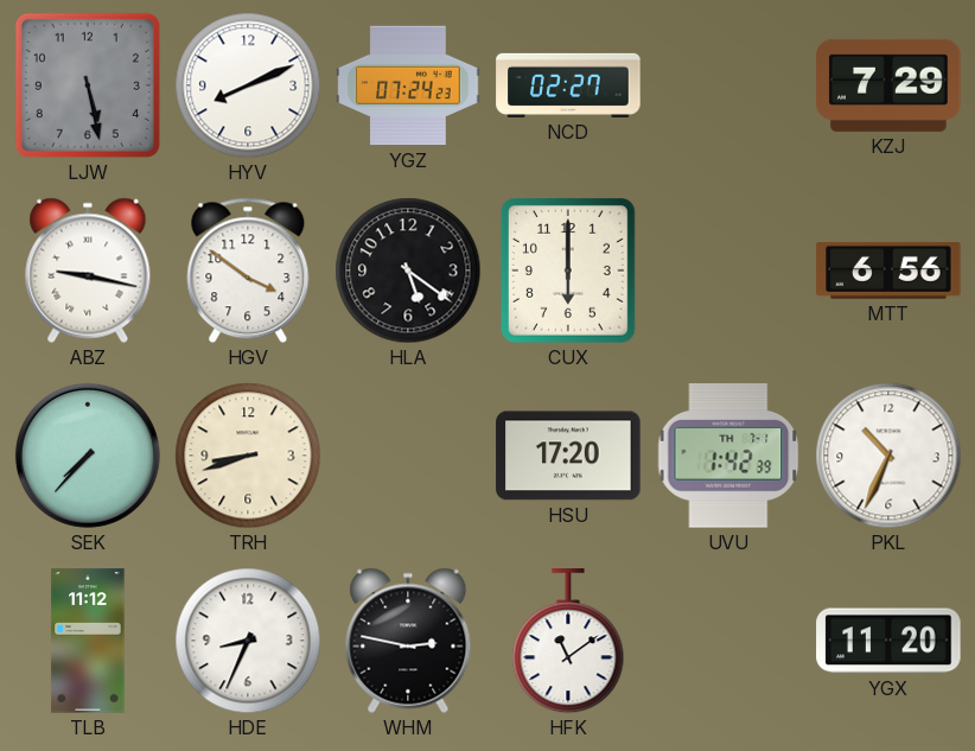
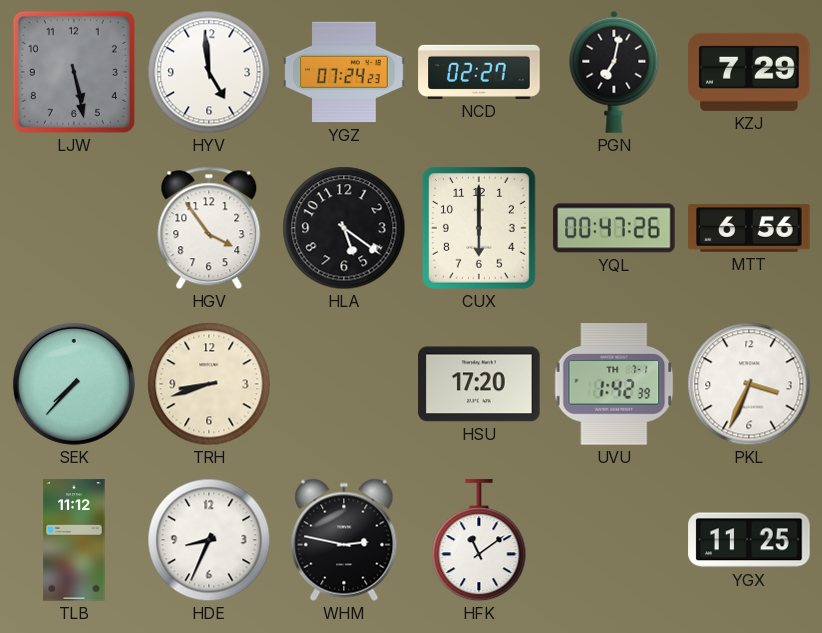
HYV: 8:11 -> 4:59 (209, 72)
PGN: none -> 7:02 (614, 72)
ABZ: 9:17 -> none (88, 271)
HGV: 3:51 -> 3:54 (209, 228)
YQL: none -> 00:47 (614, 228)
PKL: 10:34 -> 3:34 (749, 384)
YGX: 11:20 -> 11:25 (749, 540)
